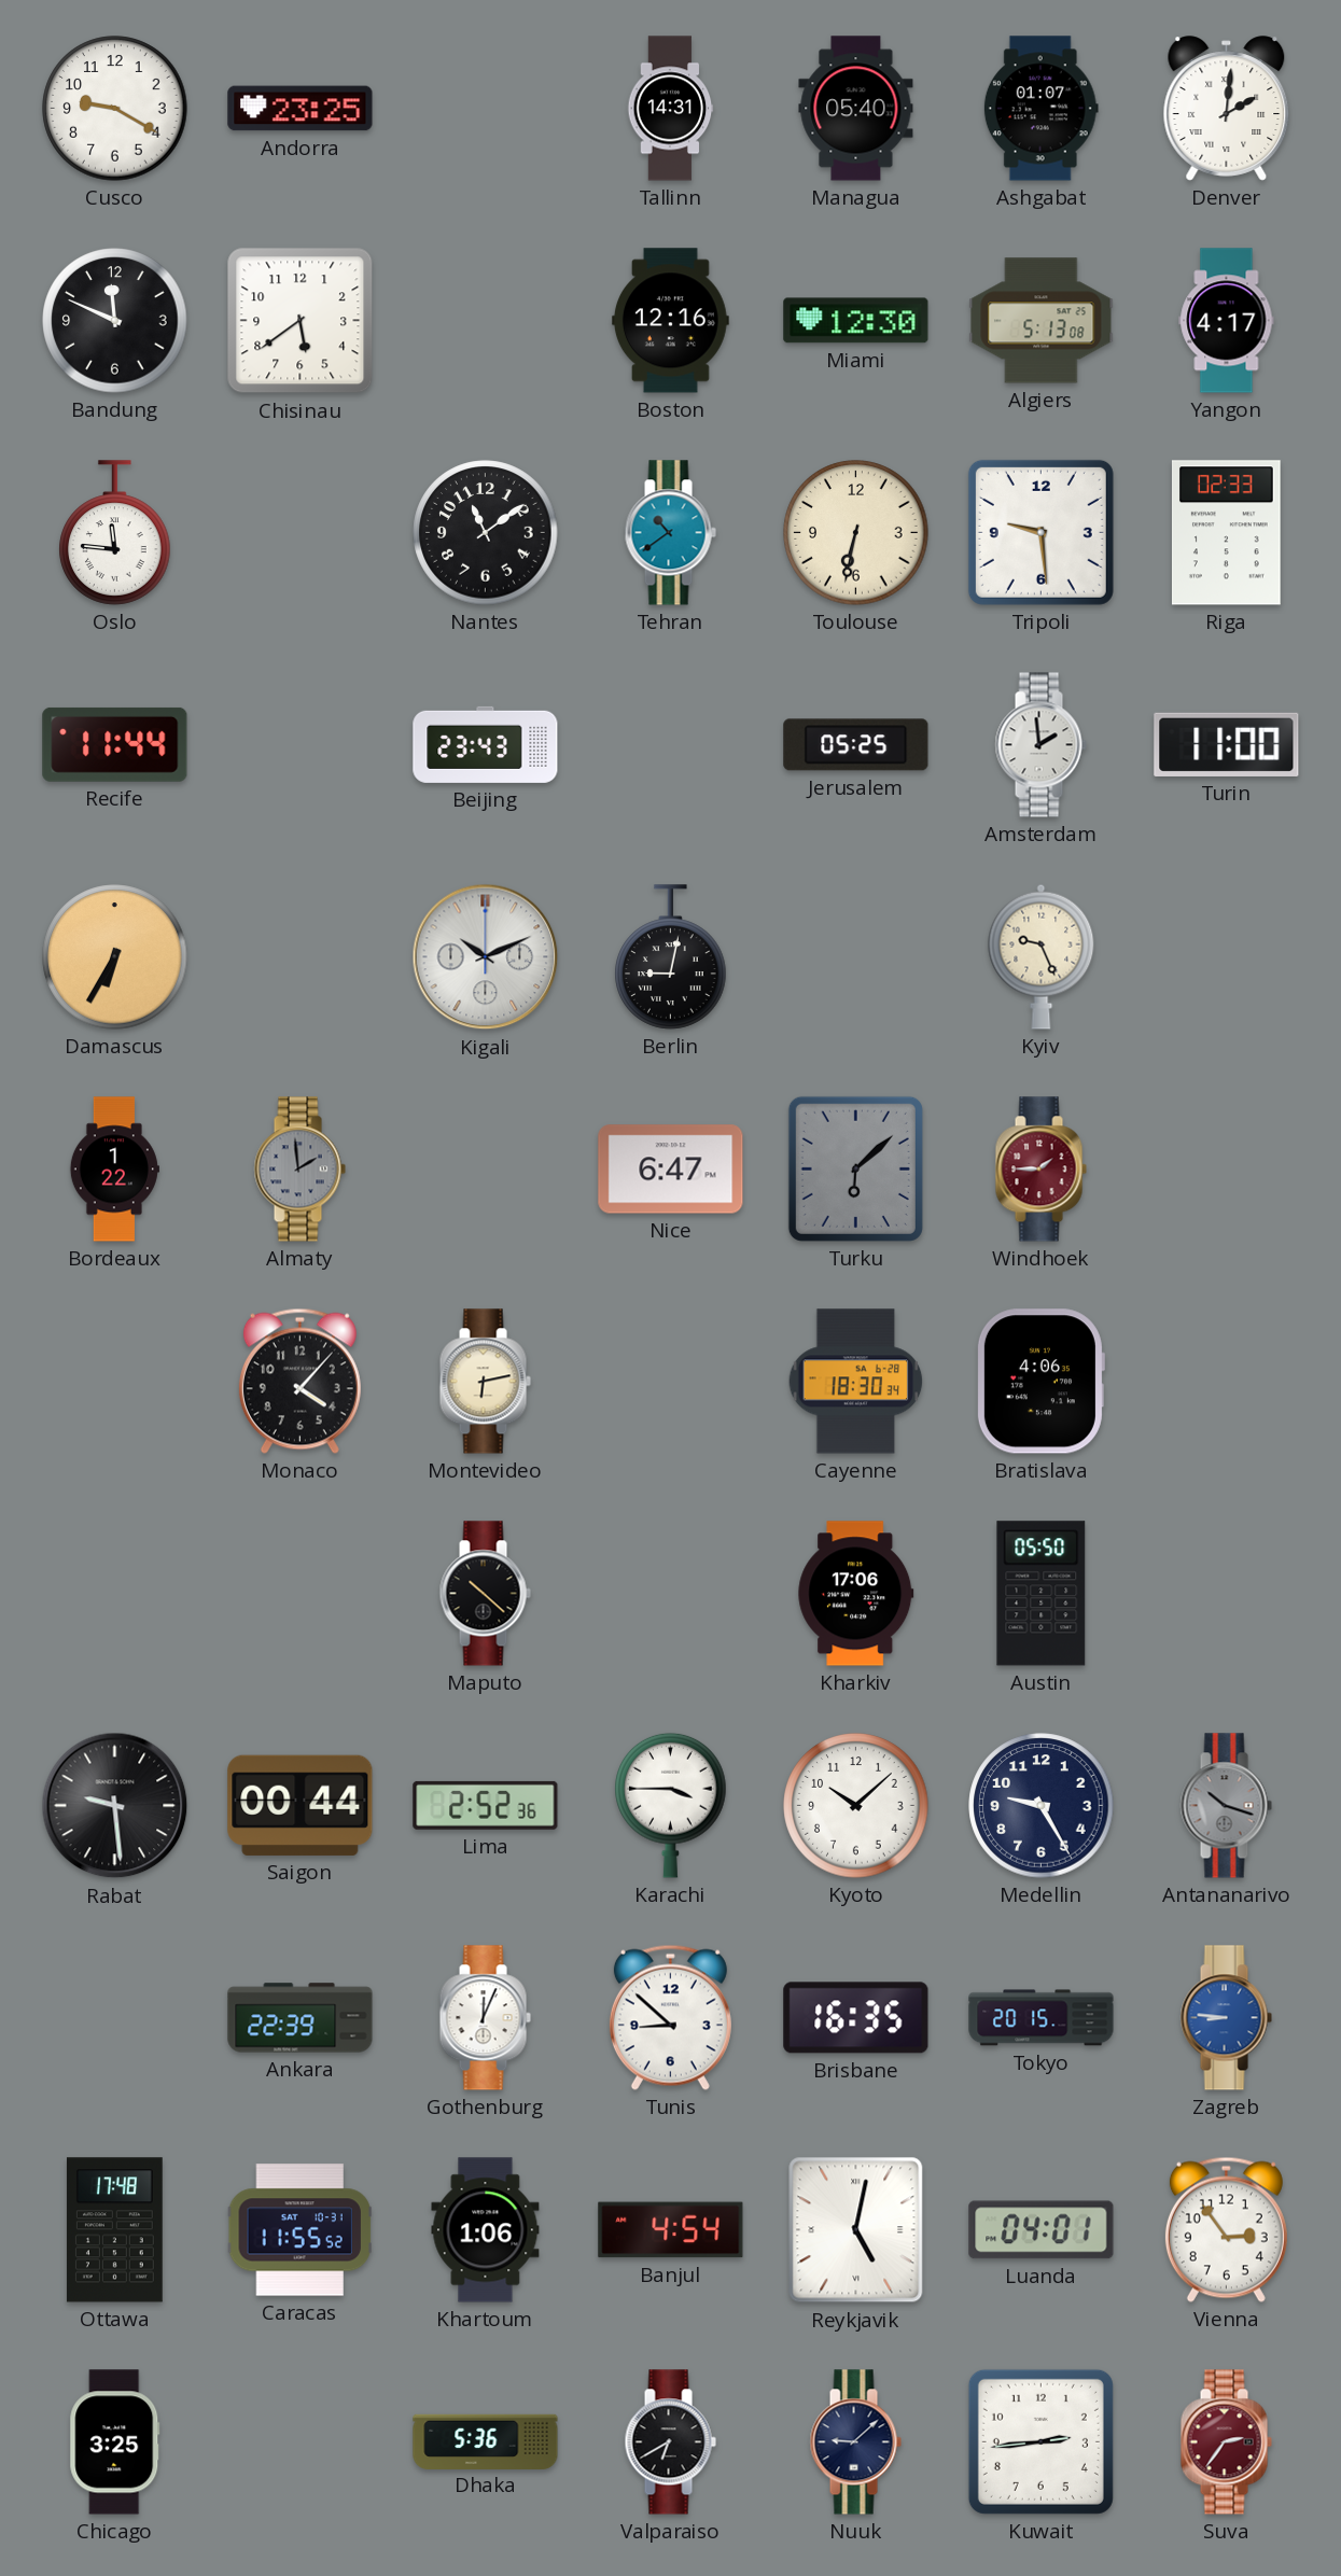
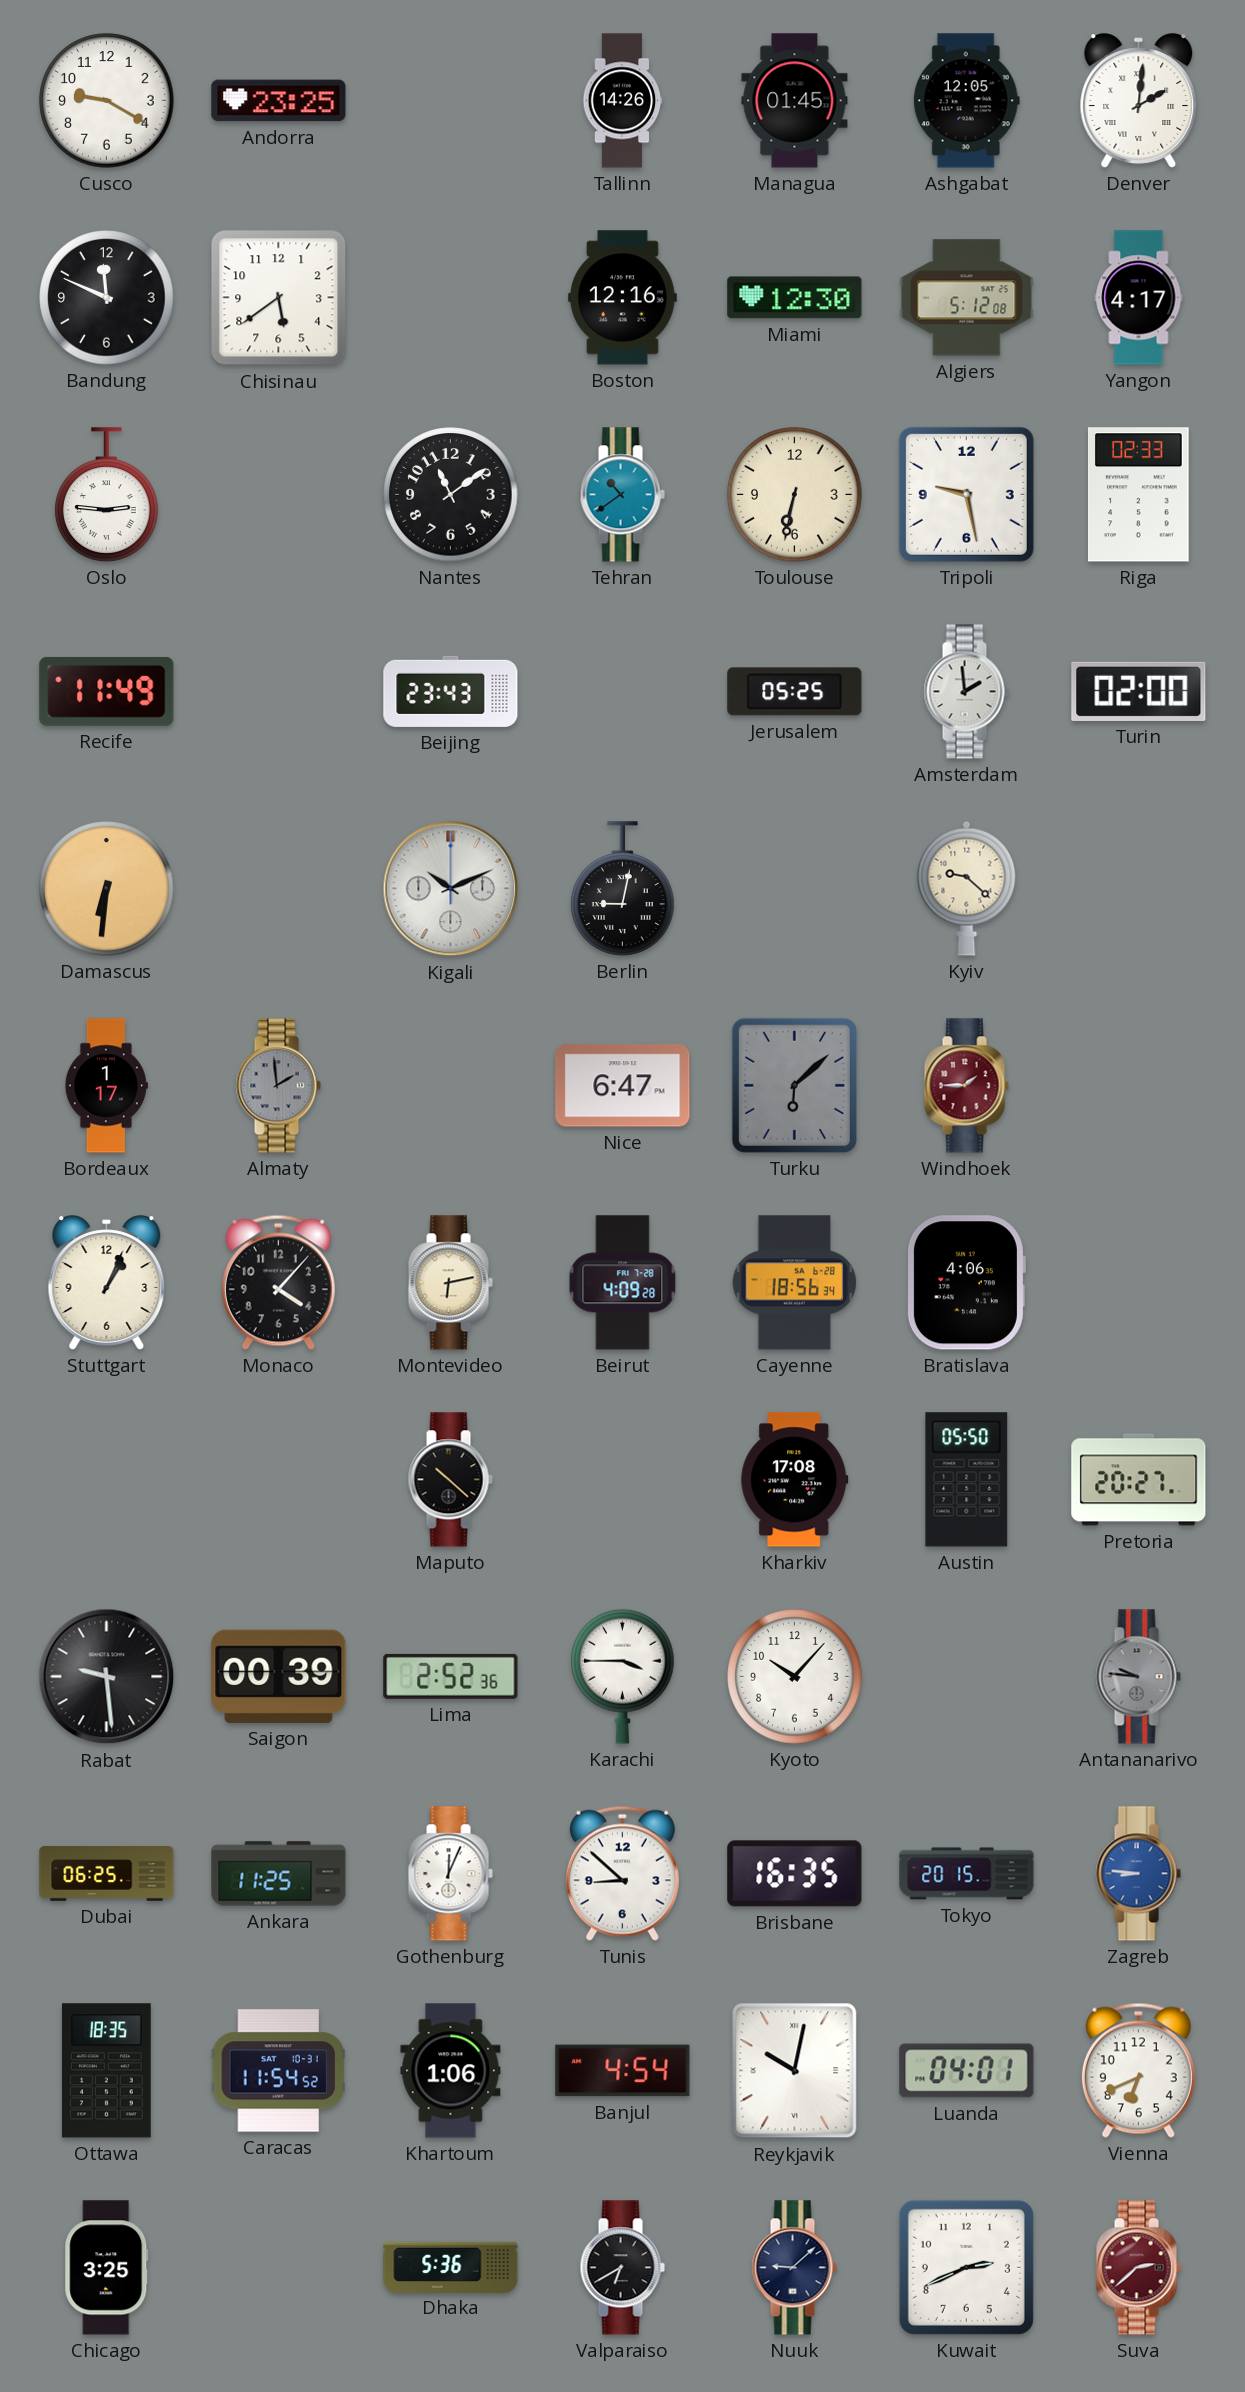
Tallinn: 14:31 -> 14:26 (623, 101)
Managua: 05:40 -> 01:45 (795, 101)
Ashgabat: 01:07 -> 12:05 (966, 101)
Algiers: 5:13 -> 5:12 (967, 298)
Oslo: 11:46 -> 2:46 (107, 495)
Tripoli: 9:29 -> 9:28 (966, 494)
Recife: 11:44 -> 11:49 (107, 691)
Turin: 11:00 -> 02:00 (1139, 691)
Damascus: 6:35 -> 6:31 (107, 889)
Kyiv: 9:26 -> 9:22 (967, 888)
Bordeaux: 1:22 -> 1:17 (106, 1086)
Stuttgart: none -> 1:04 (107, 1283)
Beirut: none -> 4:09 (623, 1283)
Cayenne: 18:30 -> 18:56 (795, 1283)
Kharkiv: 17:06 -> 17:08 (795, 1480)
Pretoria: none -> 20:27 (1139, 1480)
Saigon: 00:44 -> 00:39 (279, 1676)
Kyoto: 10:08 -> 10:07 (795, 1677)
Medellin: 9:25 -> none (1042, 1806)
Antananarivo: 10:18 -> 9:46 (1138, 1677)
Dubai: none -> 06:25 (107, 1874)
Ankara: 22:39 -> 11:25 (279, 1874)
Ottawa: 17:48 -> 18:35 (106, 2071)
Caracas: 11:55 -> 11:54 (278, 2071)
Reykjavik: 5:02 -> 10:02 (795, 2071)
Vienna: 2:54 -> 6:41 (1138, 2070)
Kuwait: 2:44 -> 2:41 (966, 2267)
Suva: 2:36 -> 2:38 (1138, 2268)
